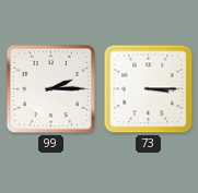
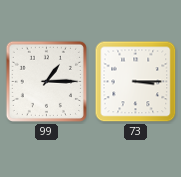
99: 2:15 -> 1:15 (46, 81)
